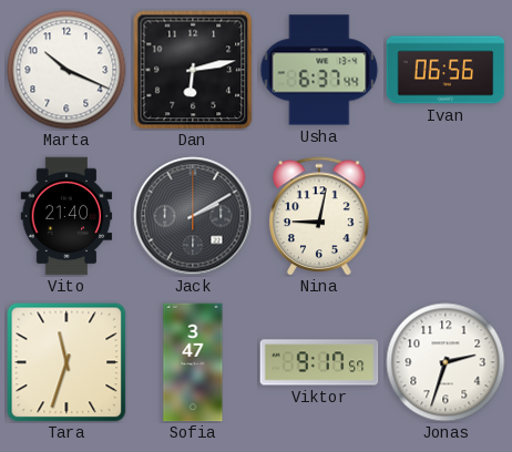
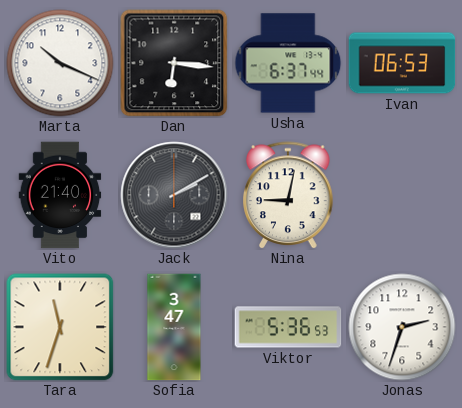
Dan: 6:13 -> 6:16 (174, 63)
Ivan: 06:56 -> 06:53 (402, 63)
Viktor: 9:17 -> 5:36 (288, 327)
